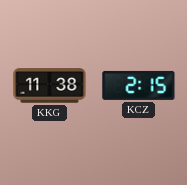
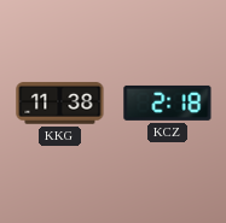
KCZ: 2:15 -> 2:18 (168, 102)
